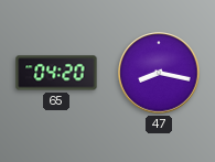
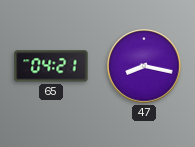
65: 04:20 -> 04:21 (51, 66)
